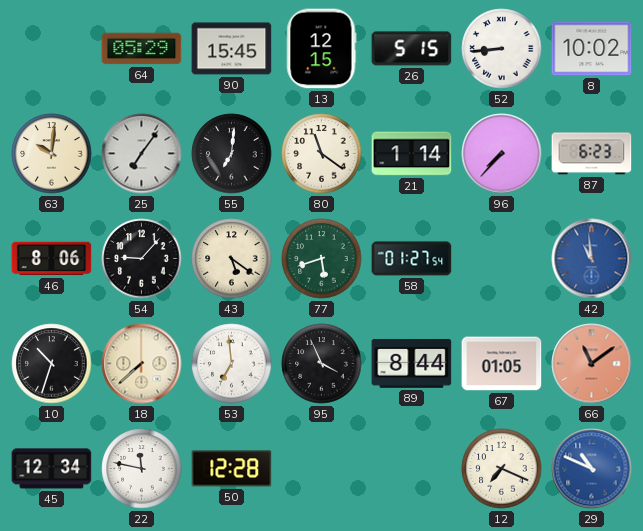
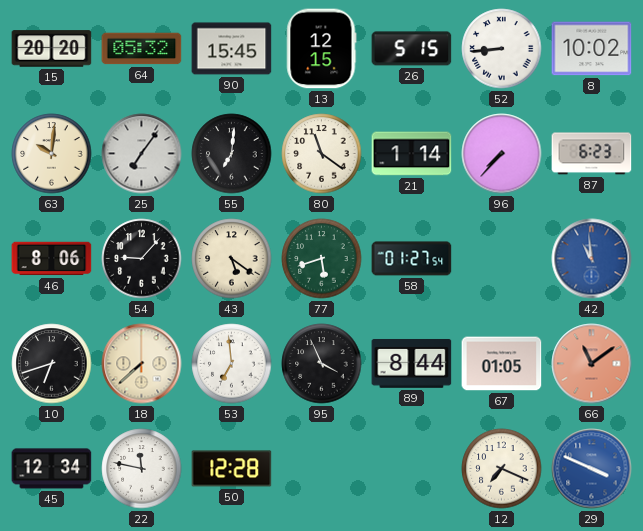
15: none -> 20:20 (52, 49)
64: 05:29 -> 05:32 (142, 49)
10: 10:33 -> 6:42 (52, 364)
29: 10:49 -> 3:49 (592, 469)
